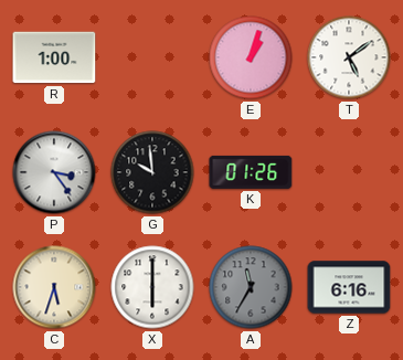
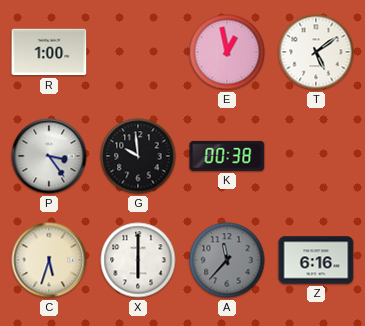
E: 1:03 -> 12:58 (227, 52)
K: 01:26 -> 00:38 (227, 156)
A: 11:35 -> 11:37 (227, 260)
